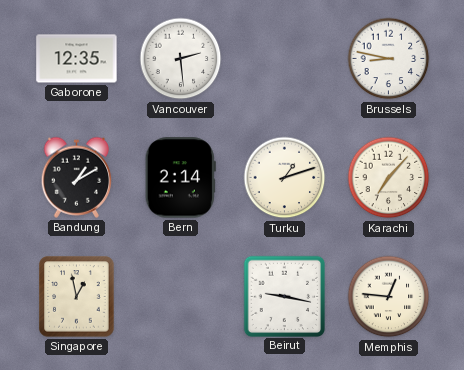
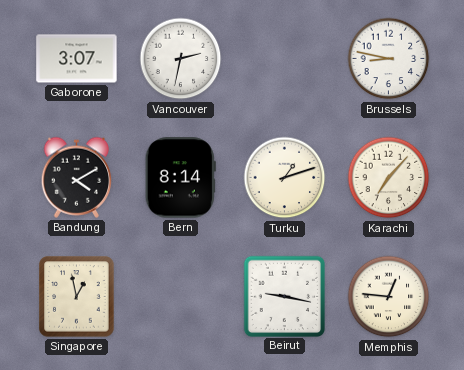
Gaborone: 12:35 -> 3:07 (77, 59)
Vancouver: 2:29 -> 2:32 (181, 59)
Bandung: 1:10 -> 4:10 (77, 177)
Bern: 2:14 -> 8:14 (180, 178)
